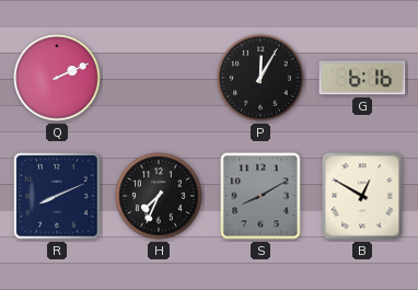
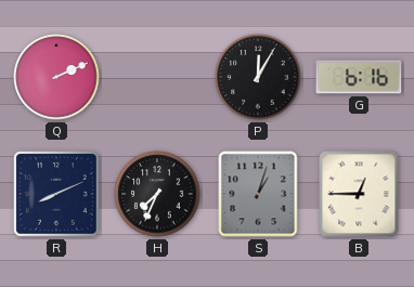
S: 8:10 -> 1:03 (258, 194)
B: 12:50 -> 12:45 (359, 194)
